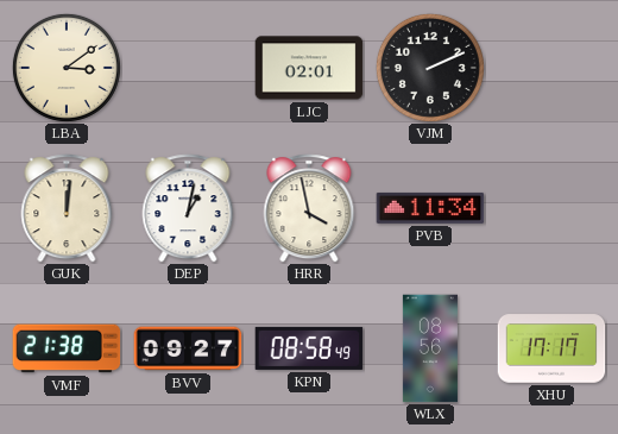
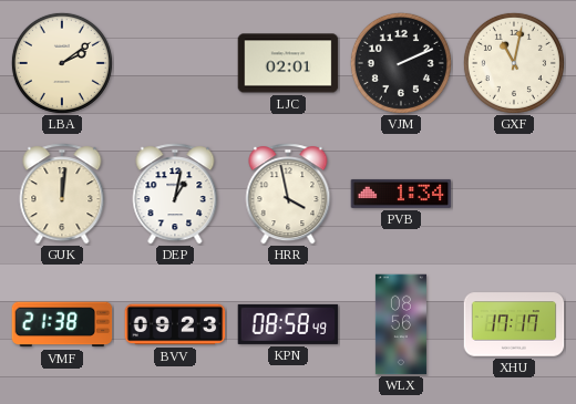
LBA: 3:09 -> 2:09 (62, 63)
GXF: none -> 11:02 (514, 63)
PVB: 11:34 -> 1:34 (401, 194)
BVV: 09:27 -> 09:23 (175, 324)
